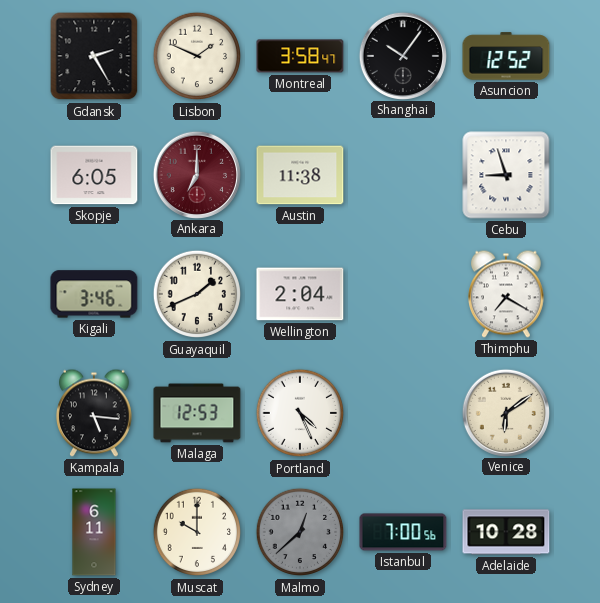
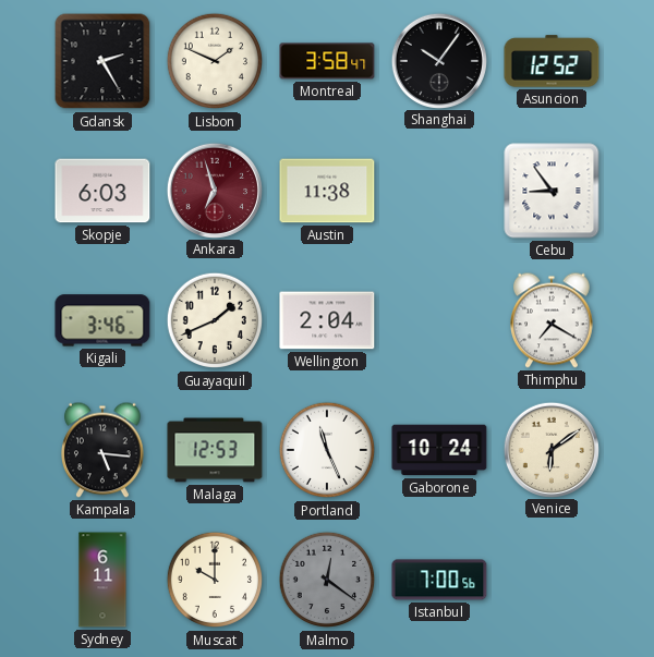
Skopje: 6:05 -> 6:03 (102, 191)
Ankara: 7:00 -> 6:57 (214, 190)
Cebu: 8:57 -> 8:54 (552, 191)
Portland: 4:26 -> 11:26 (327, 450)
Gaborone: none -> 10:24 (439, 450)
Malmo: 12:38 -> 12:21 (327, 580)
Adelaide: 10:28 -> none (506, 532)
